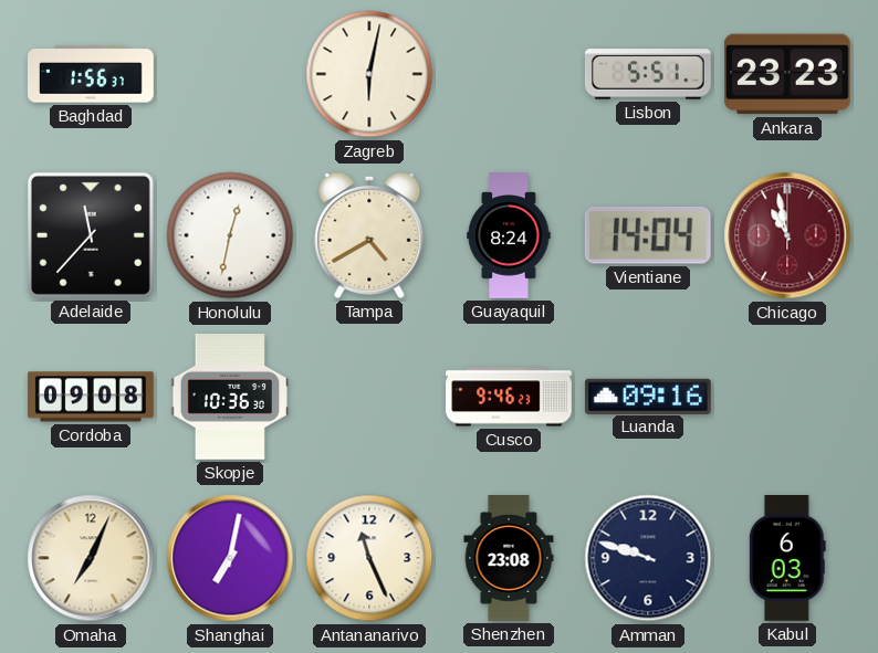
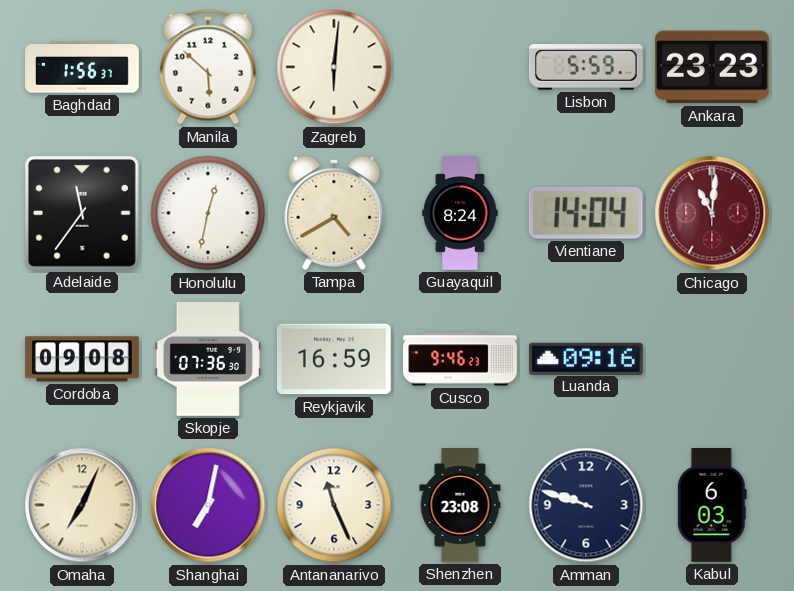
Manila: none -> 5:52 (208, 67)
Zagreb: 6:02 -> 6:01 (334, 67)
Lisbon: 5:51 -> 5:59 (586, 67)
Adelaide: 11:37 -> 11:36 (82, 213)
Chicago: 10:58 -> 11:01 (712, 213)
Skopje: 10:36 -> 07:36 (208, 360)
Reykjavik: none -> 16:59 (334, 359)
